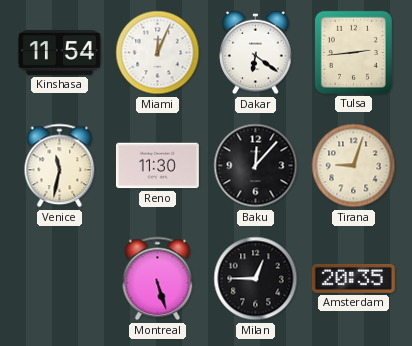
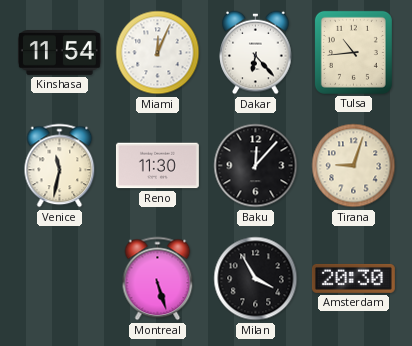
Dakar: 6:21 -> 6:23 (256, 53)
Tulsa: 2:44 -> 10:44 (353, 52)
Milan: 12:45 -> 3:55 (256, 279)
Amsterdam: 20:35 -> 20:30 (353, 278)
